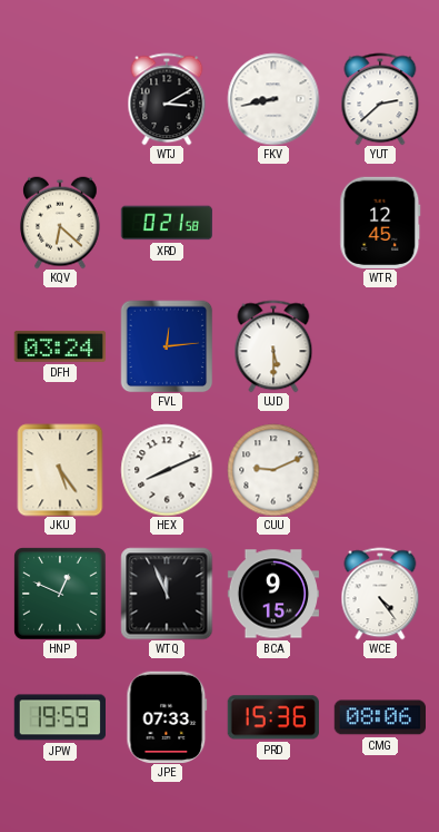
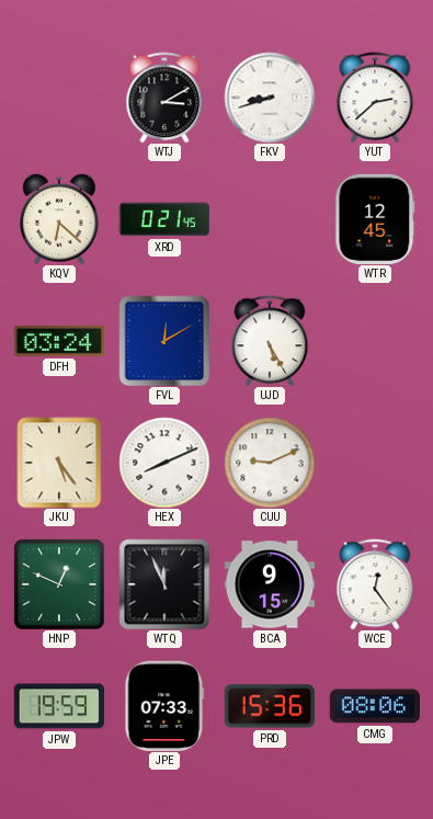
FKV: 8:43 -> 8:42 (270, 98)
XRD: 0:21:58 -> 0:21:45 (163, 219)
FVL: 12:14 -> 12:10 (164, 341)
UJD: 5:30 -> 5:25 (270, 341)
WCE: 4:24 -> 12:24 (375, 584)
